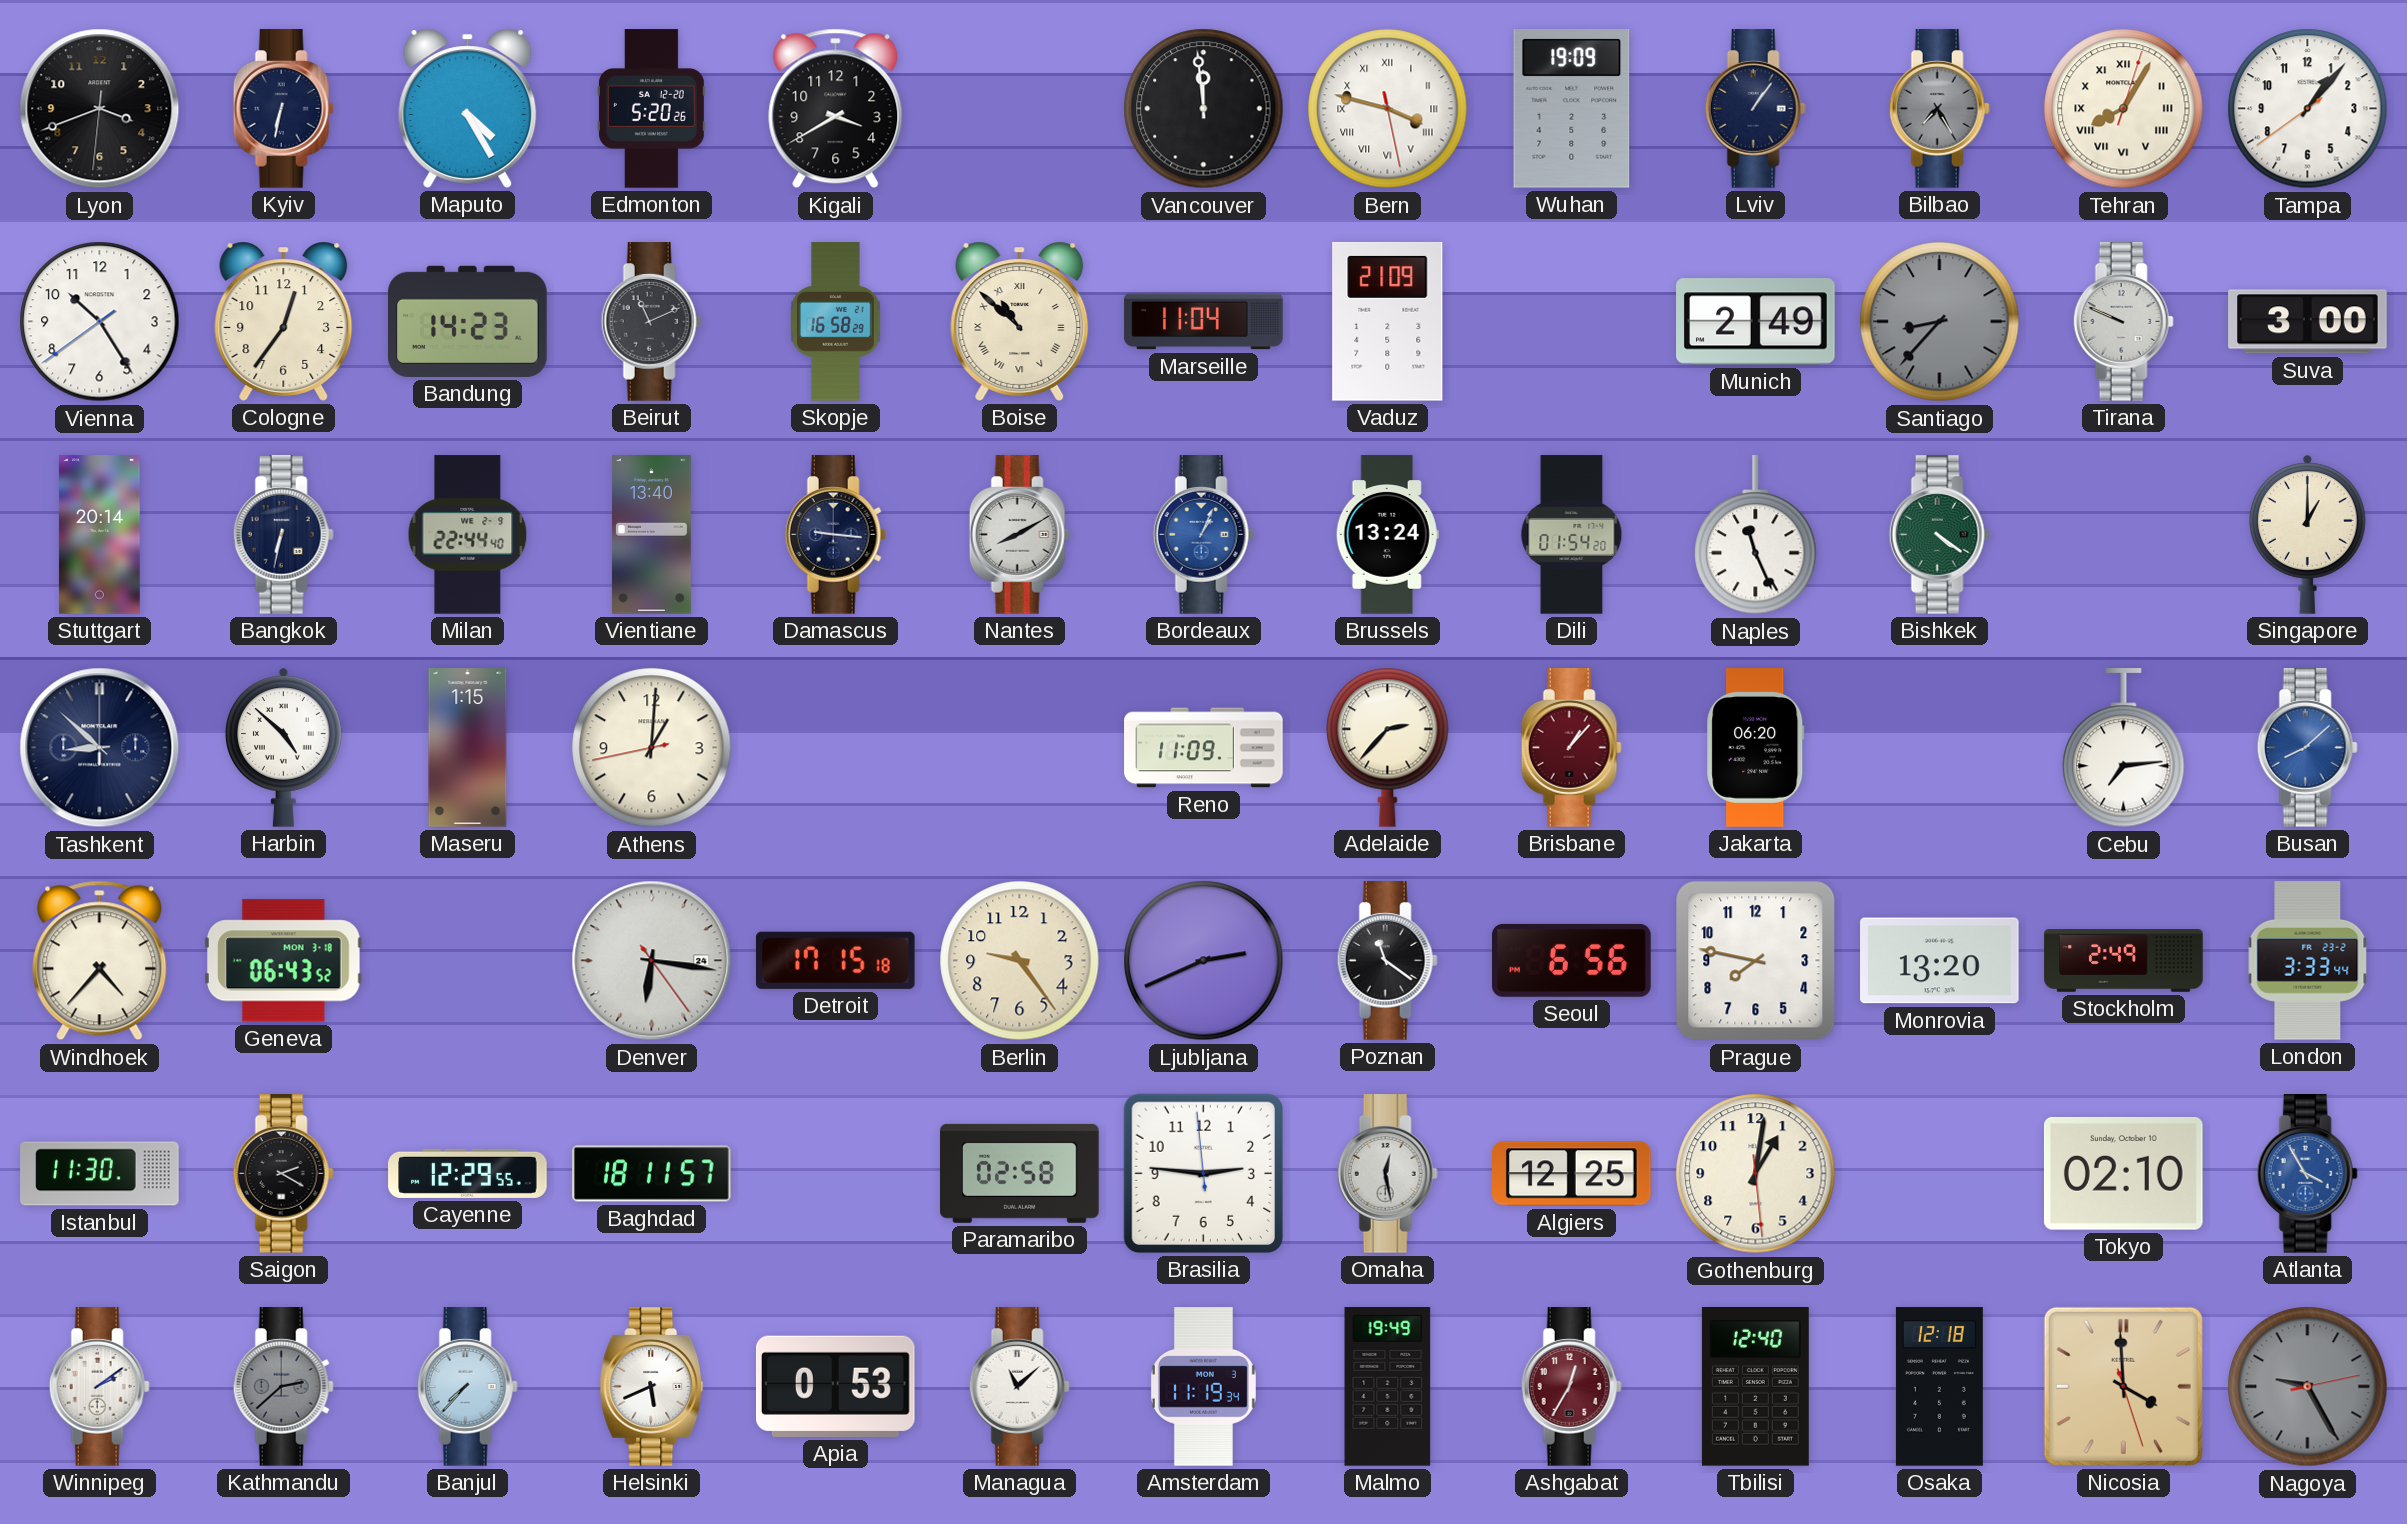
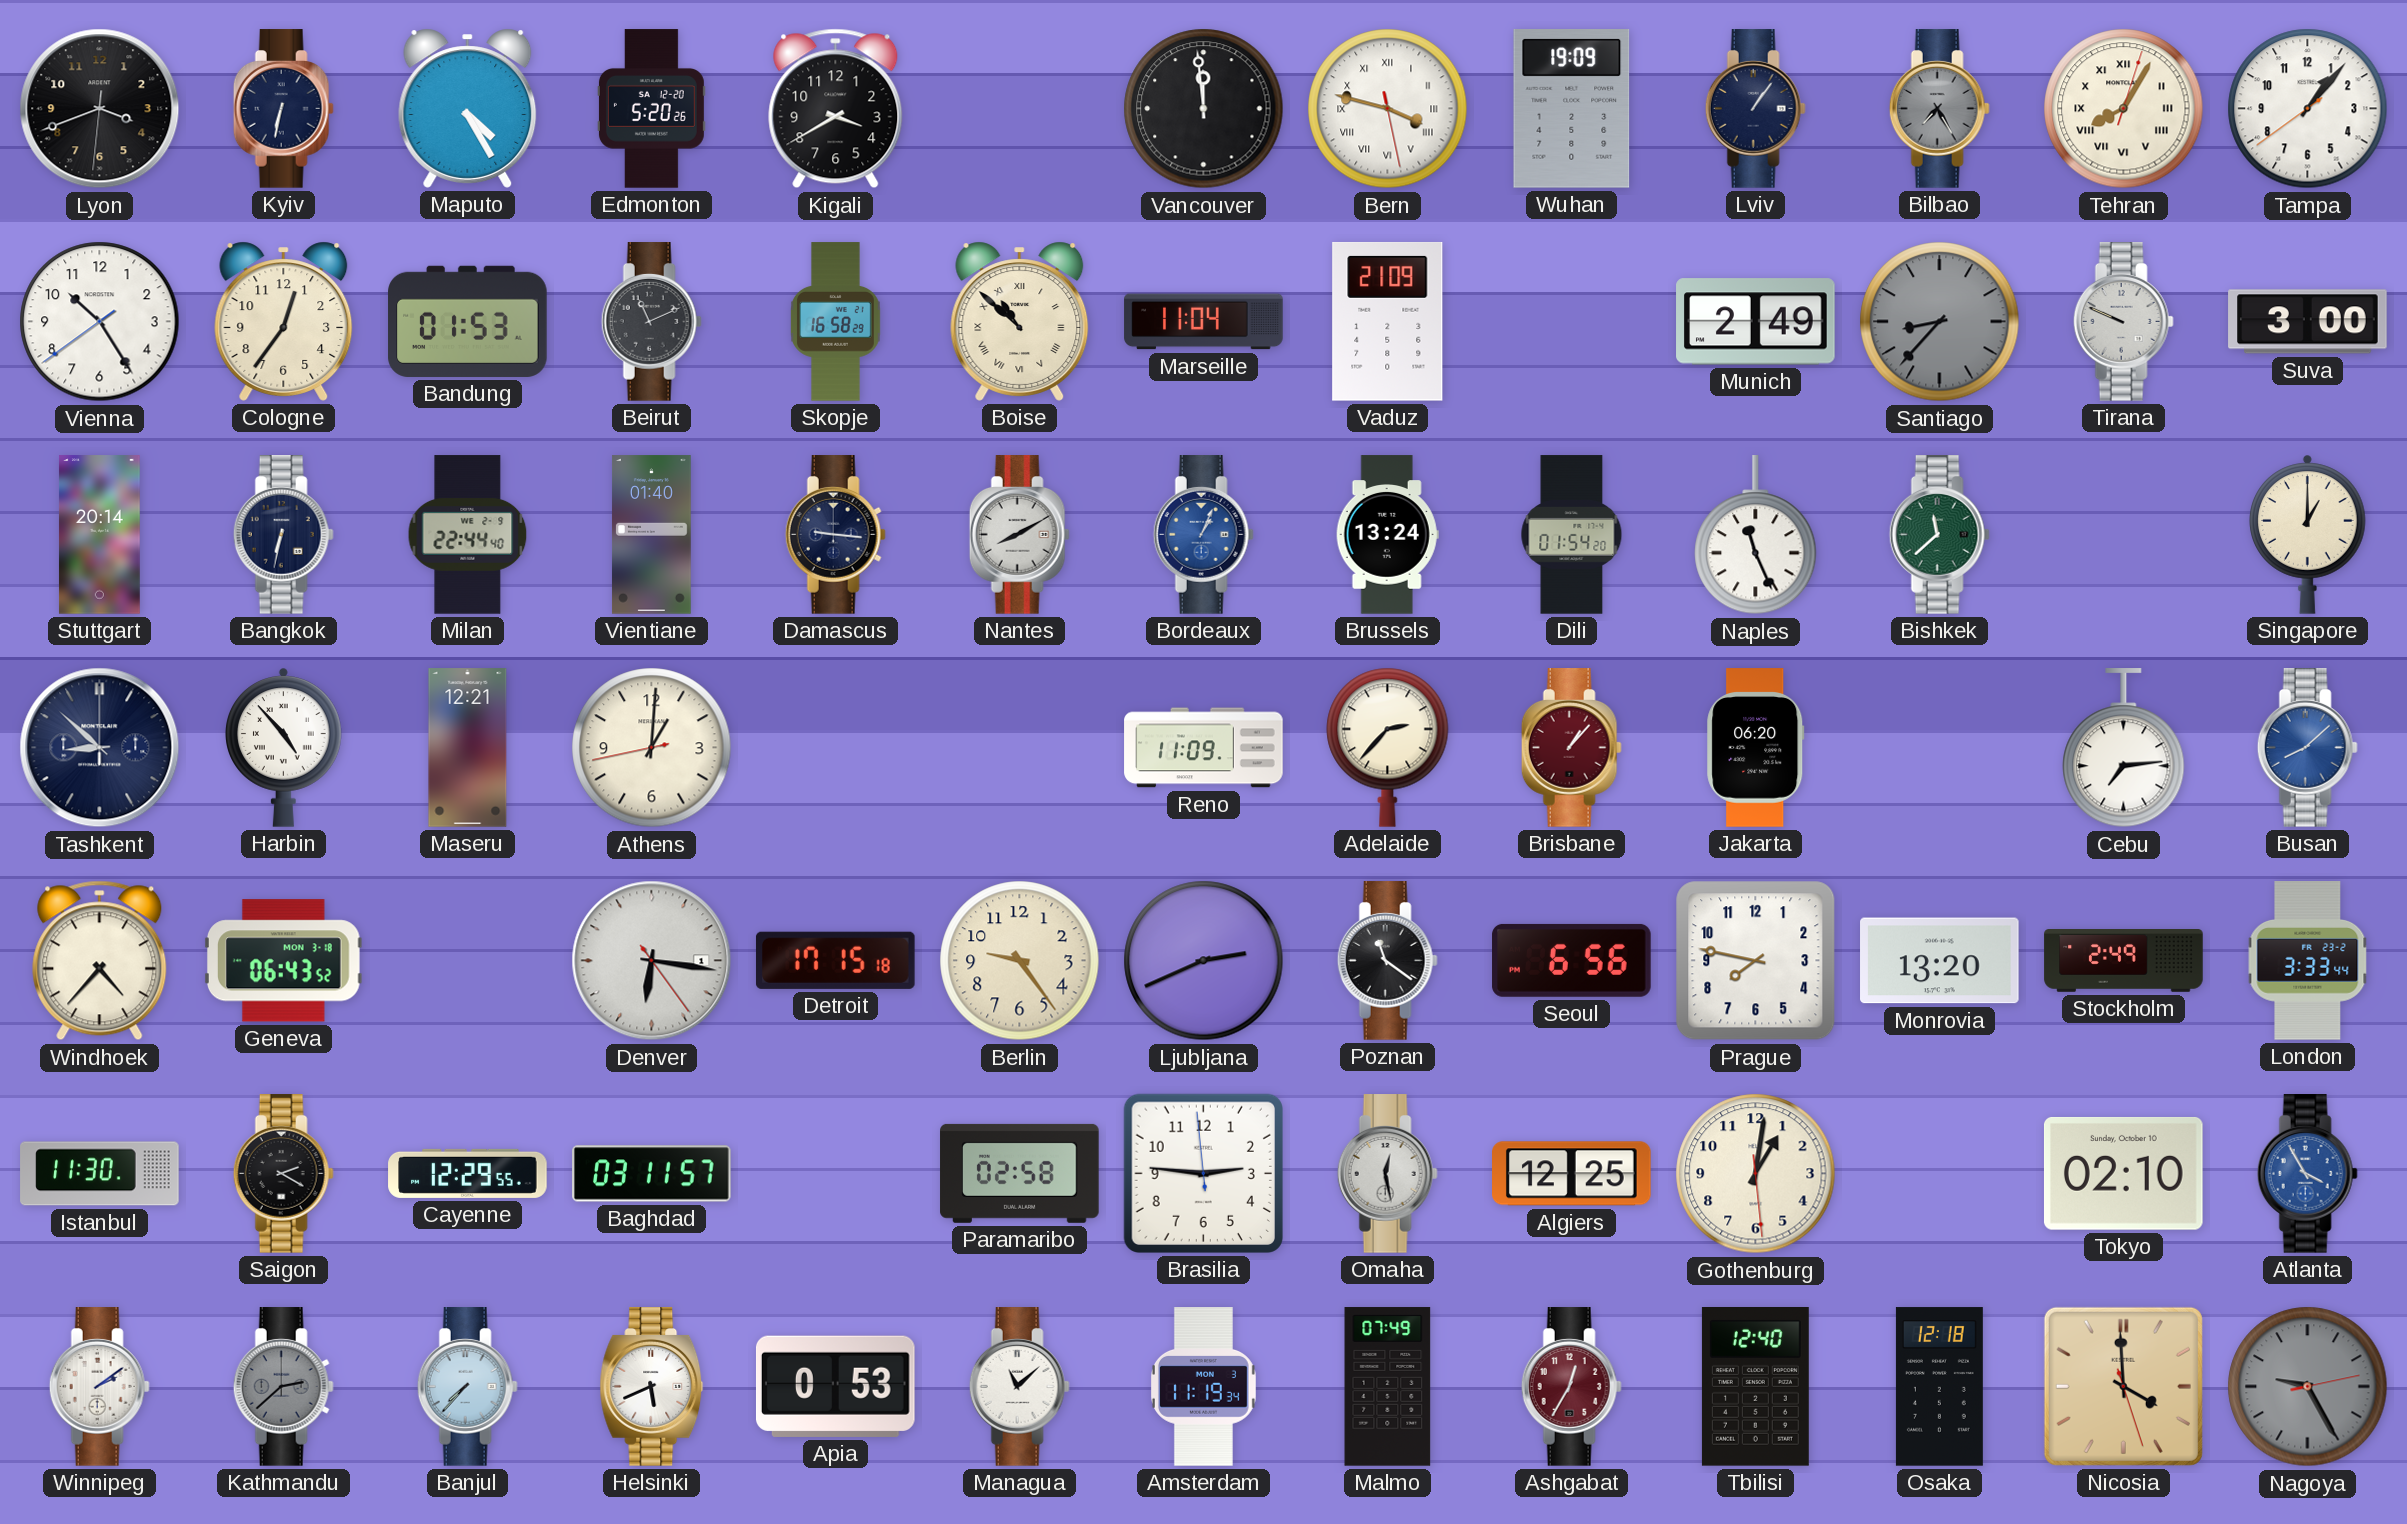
Bandung: 14:23 -> 01:53 (468, 321)
Vientiane: 13:40 -> 01:40 (651, 535)
Bishkek: 4:21 -> 11:38 (1939, 535)
Harbin: 4:52 -> 4:53 (284, 747)
Maseru: 1:15 -> 12:21 (468, 748)
Denver date: 24 -> 1 (652, 961)
Baghdad: 18:11 -> 03:11 (652, 1174)
Malmo: 19:49 -> 07:49 (1388, 1387)
